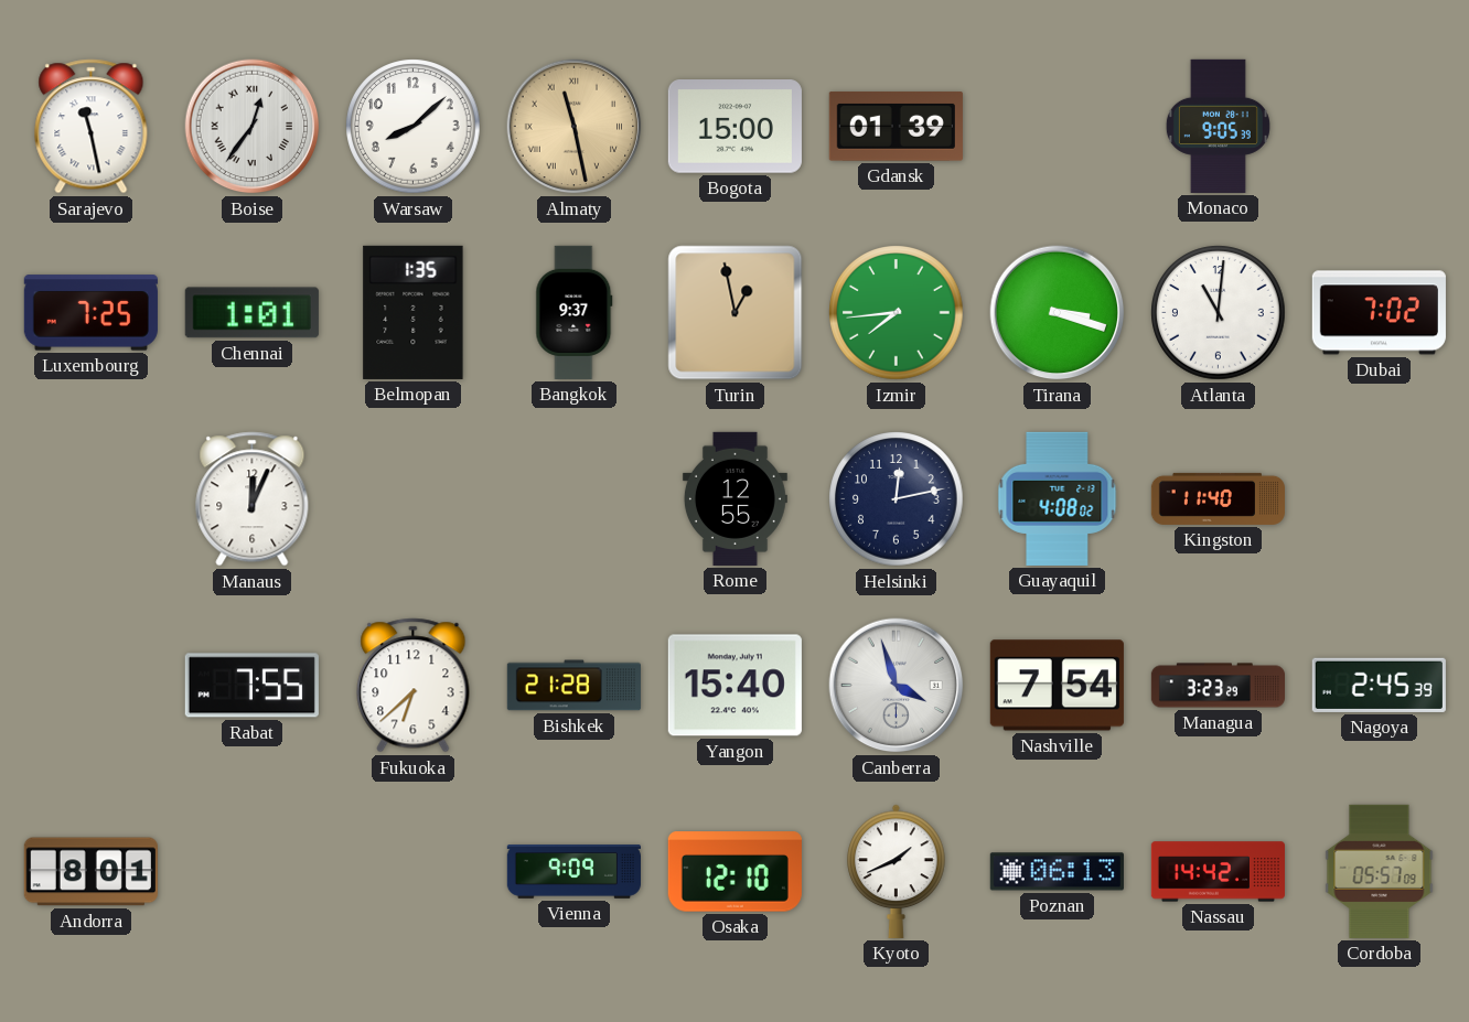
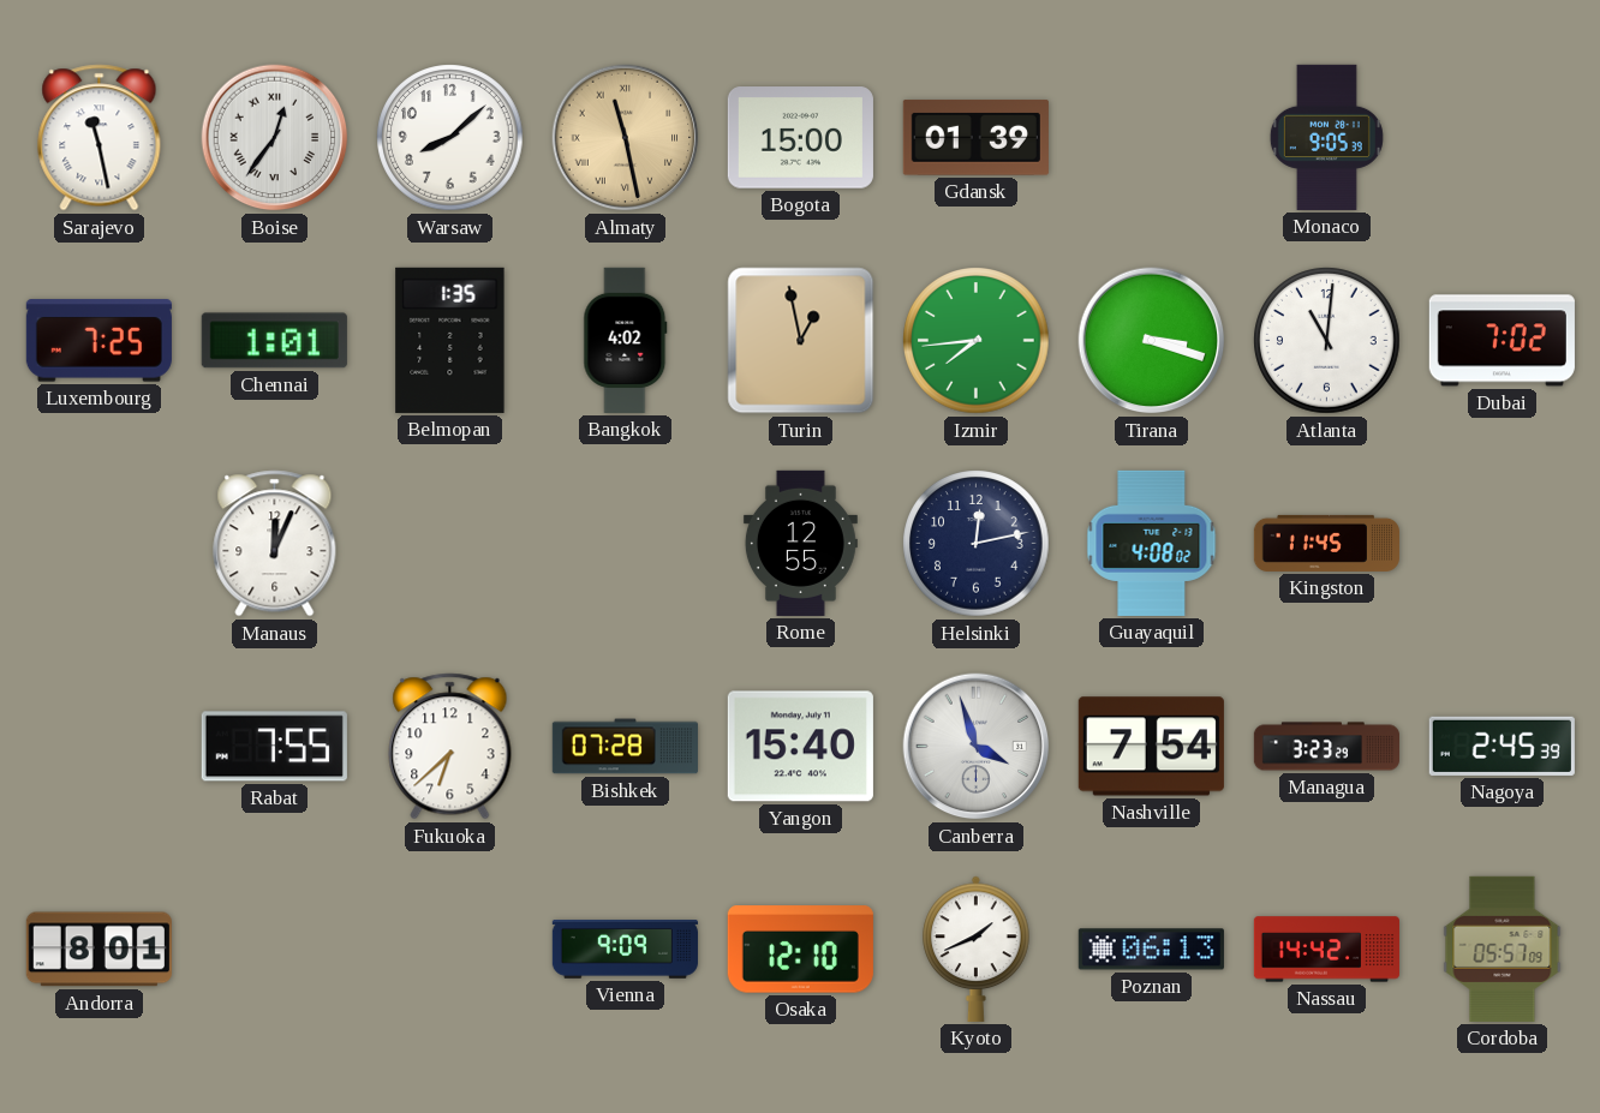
Bangkok: 9:37 -> 4:02 (626, 340)
Kingston: 11:40 -> 11:45 (1326, 543)
Bishkek: 21:28 -> 07:28 (625, 747)
